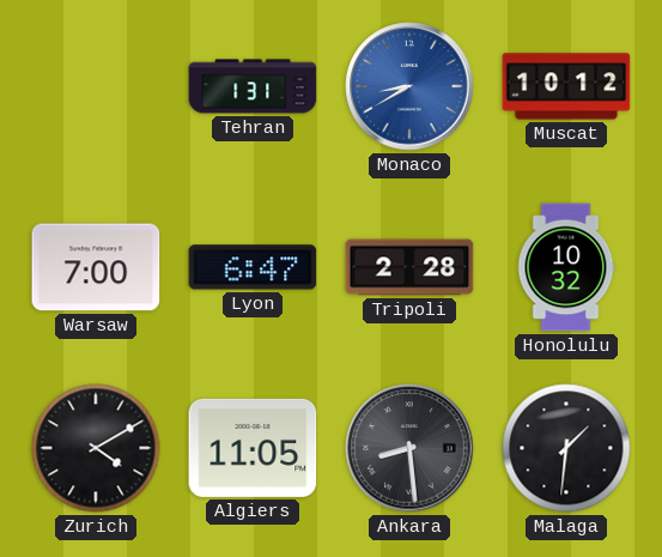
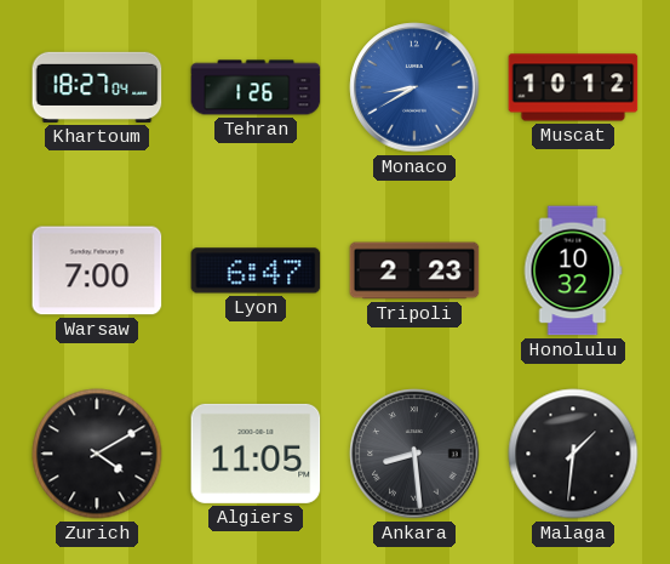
Khartoum: none -> 18:27 (97, 87)
Tehran: 1:31 -> 1:26 (256, 87)
Tripoli: 2:28 -> 2:23 (414, 270)
